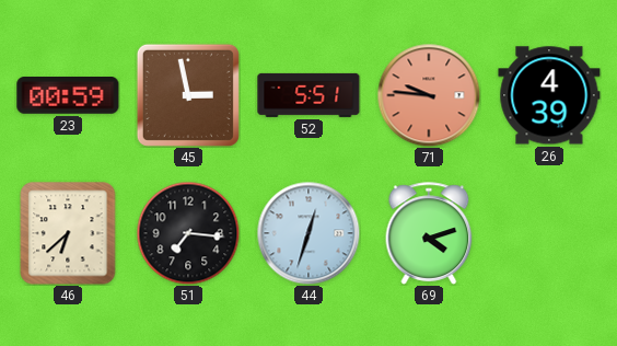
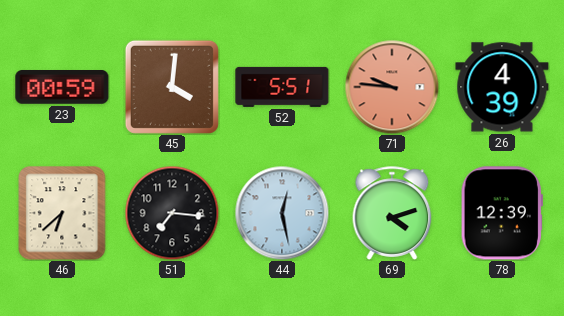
45: 2:58 -> 4:01 (172, 87)
44: 12:33 -> 12:28 (282, 213)
78: none -> 12:39 (502, 213)
